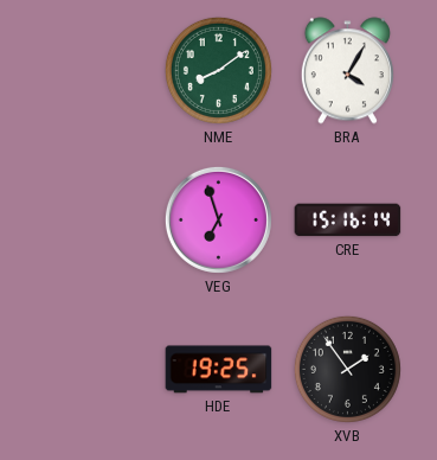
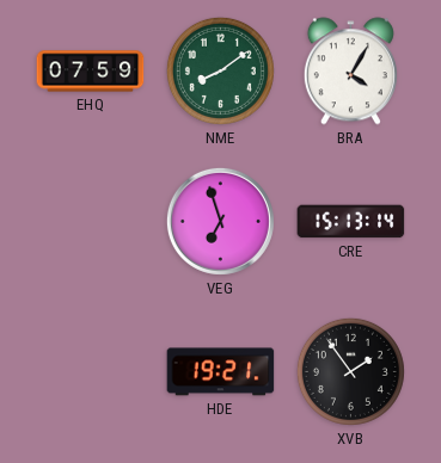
EHQ: none -> 07:59 (91, 72)
CRE: 15:16 -> 15:13 (351, 222)
HDE: 19:25 -> 19:21 (221, 372)
